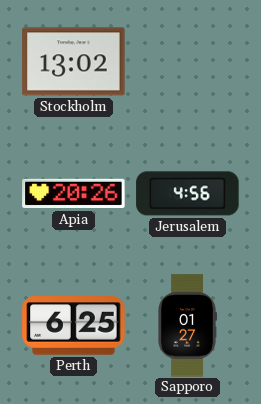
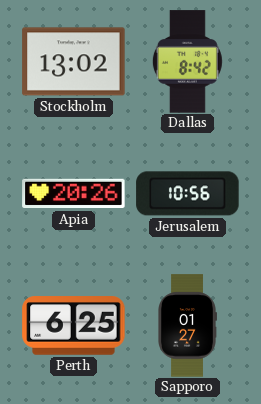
Dallas: none -> 8:42 (187, 62)
Jerusalem: 4:56 -> 10:56 (188, 194)
